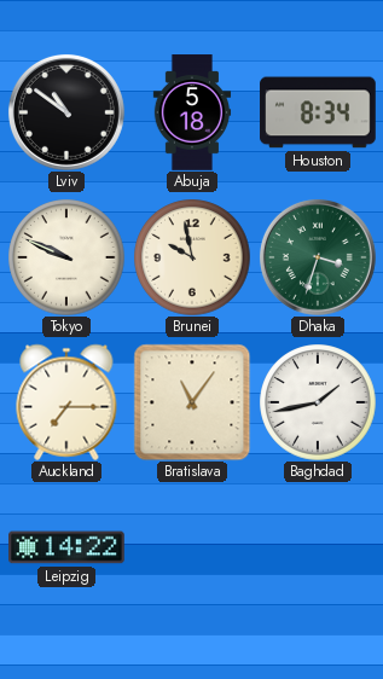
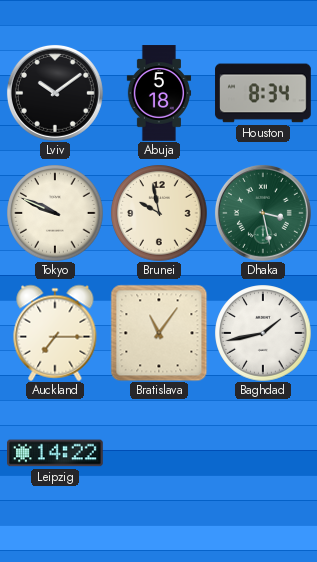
Lviv: 10:51 -> 10:09 (55, 93)
Dhaka: 3:33 -> 3:28 (263, 213)
